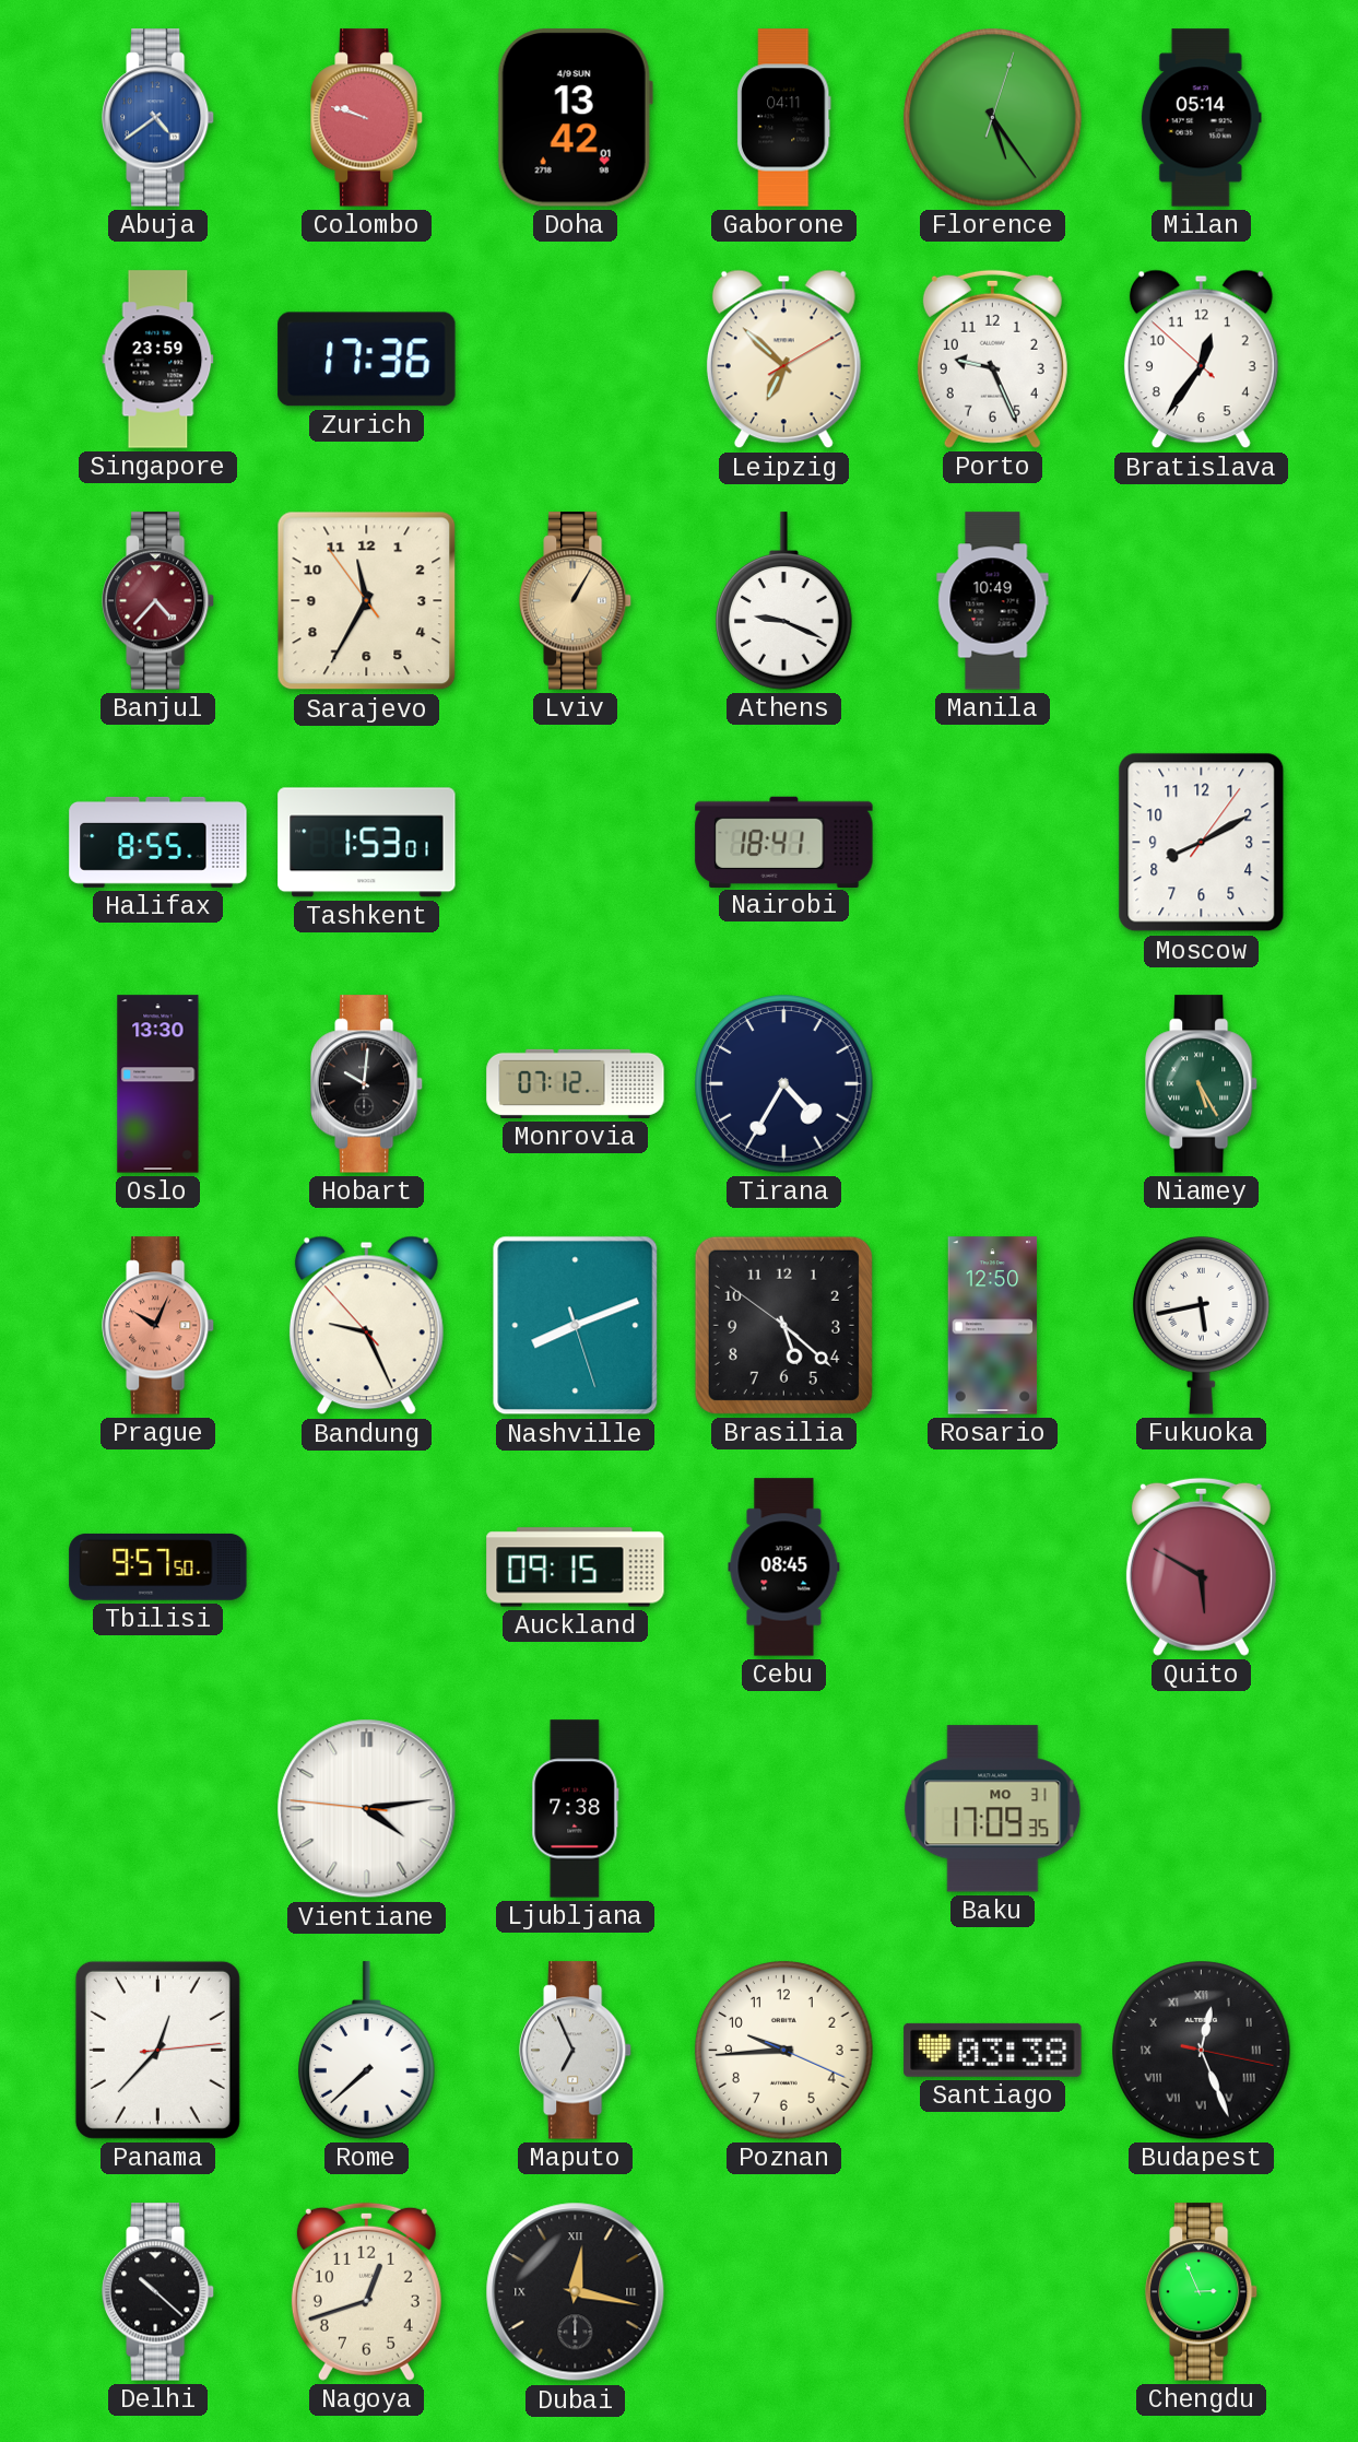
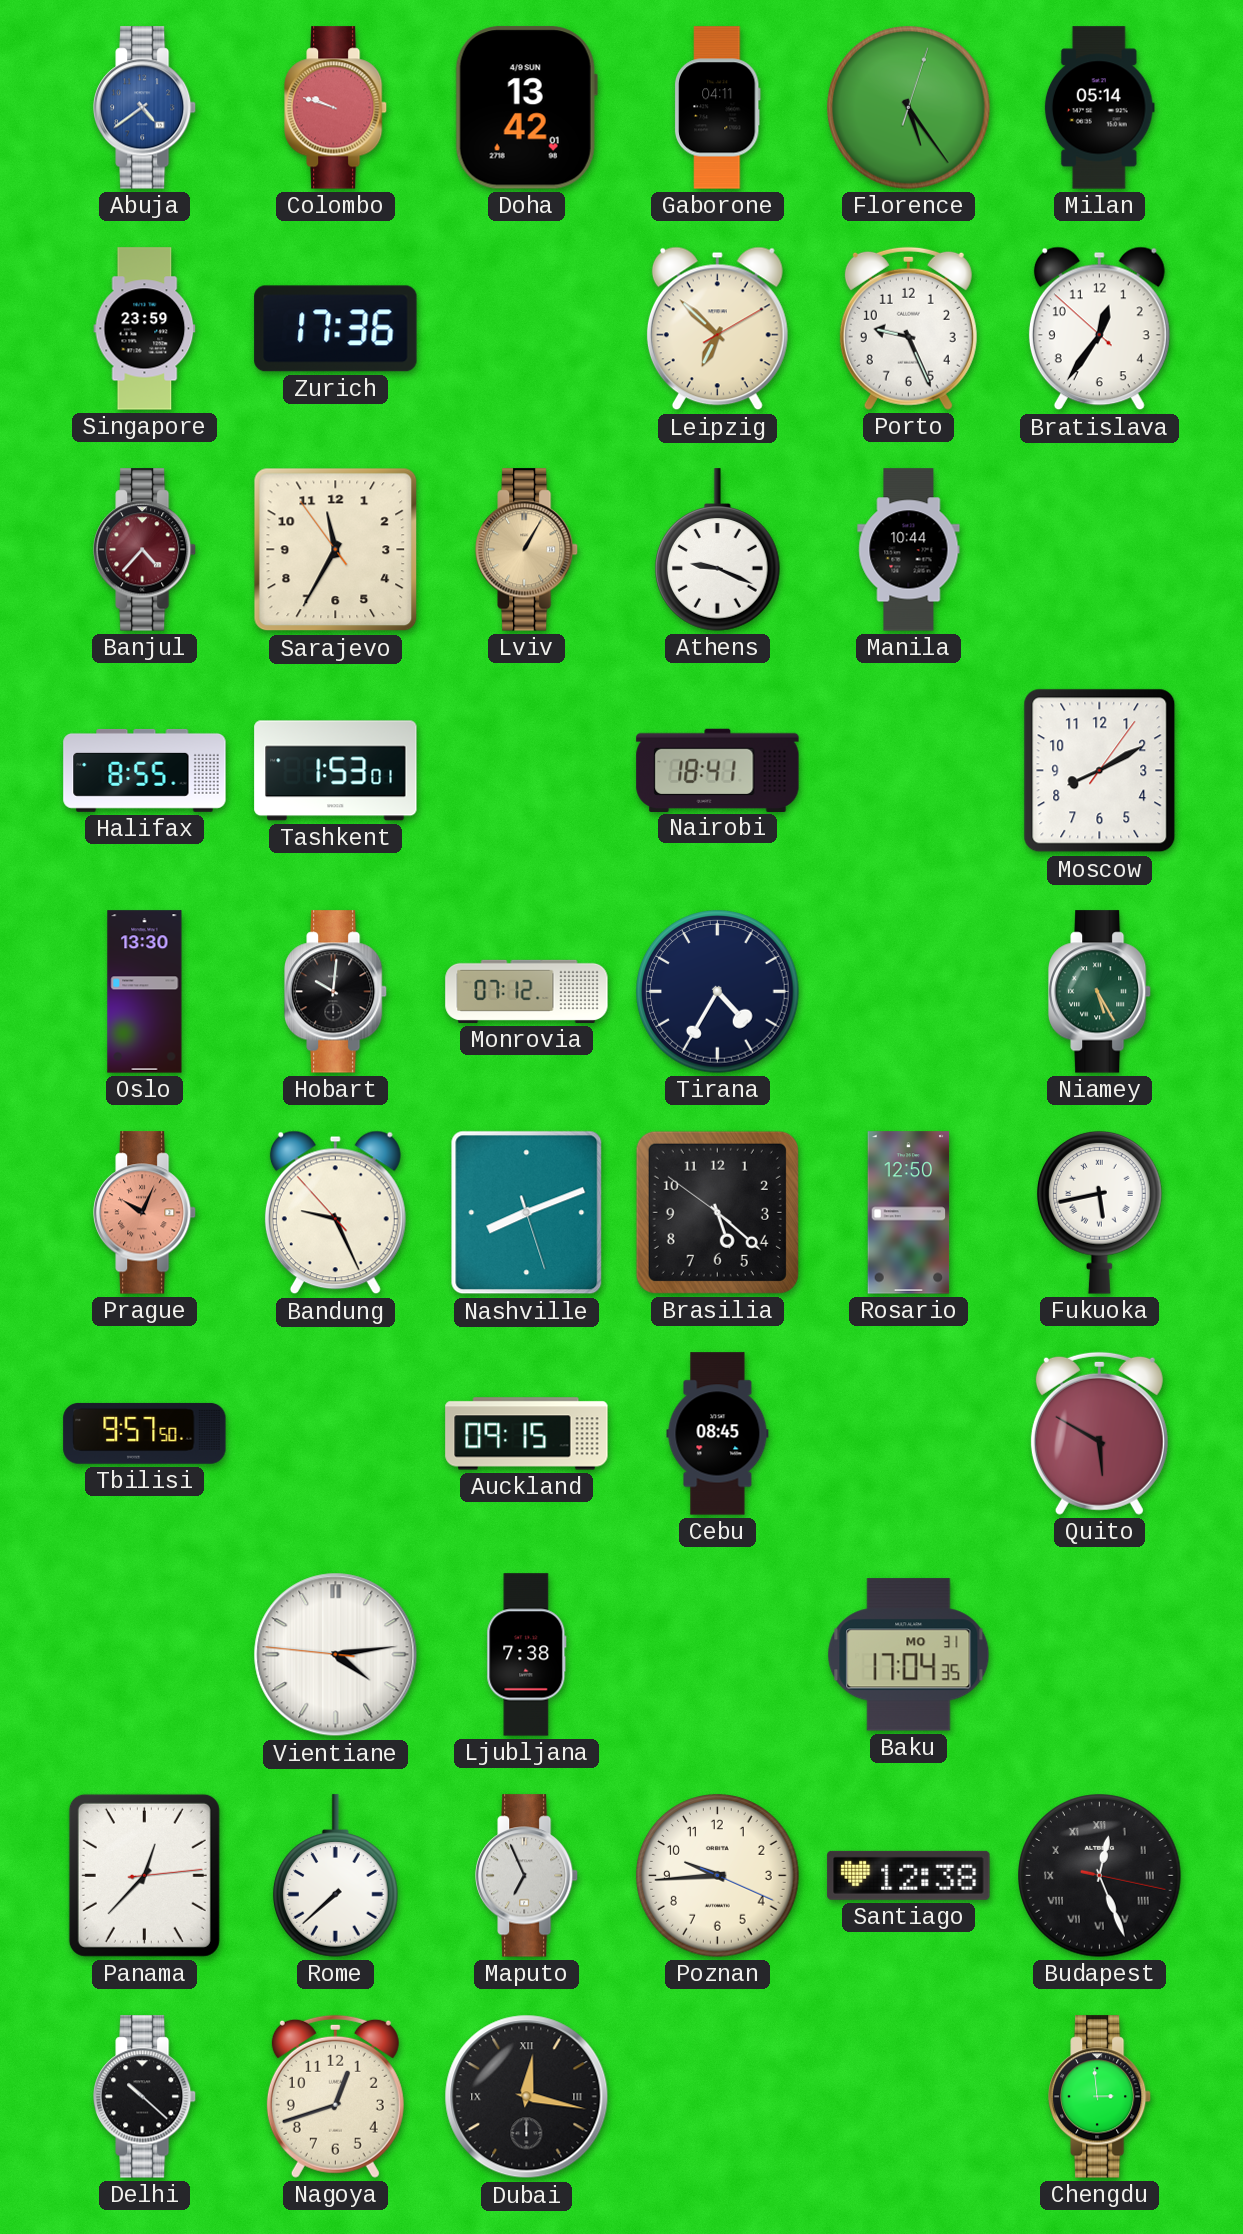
Manila: 10:49 -> 10:44 (909, 550)
Baku: 17:09 -> 17:04 (909, 1655)
Santiago: 03:38 -> 12:38 (909, 1875)
Chengdu: 2:56 -> 2:59 (1101, 2097)
